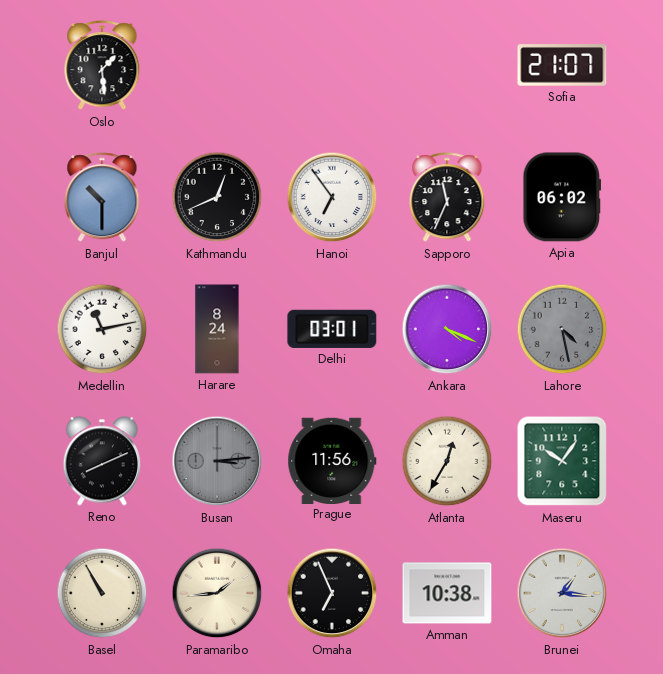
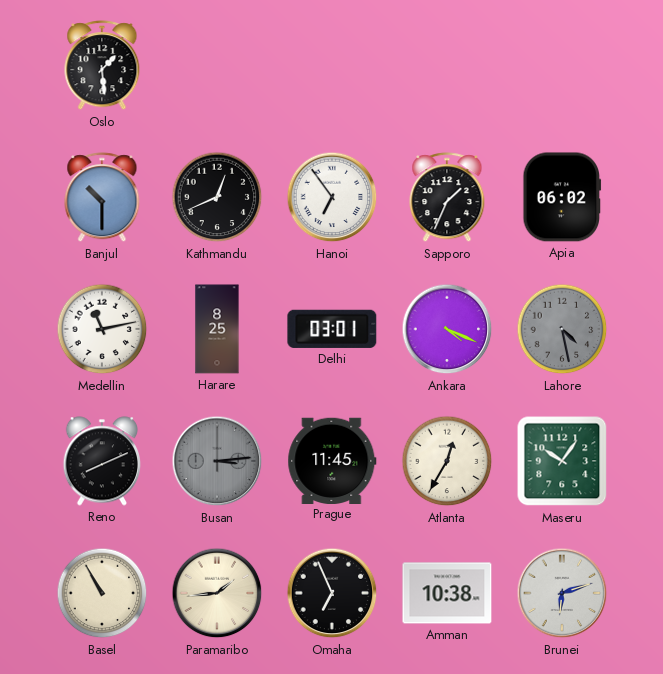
Sofia: 21:07 -> none (562, 65)
Sapporo: 11:34 -> 1:34 (447, 198)
Harare: 8:24 -> 8:25 (217, 329)
Prague: 11:56 -> 11:45 (332, 460)
Brunei: 1:16 -> 6:12 (562, 593)
